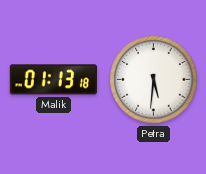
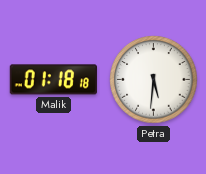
Malik: 01:13 -> 01:18 (53, 80)
